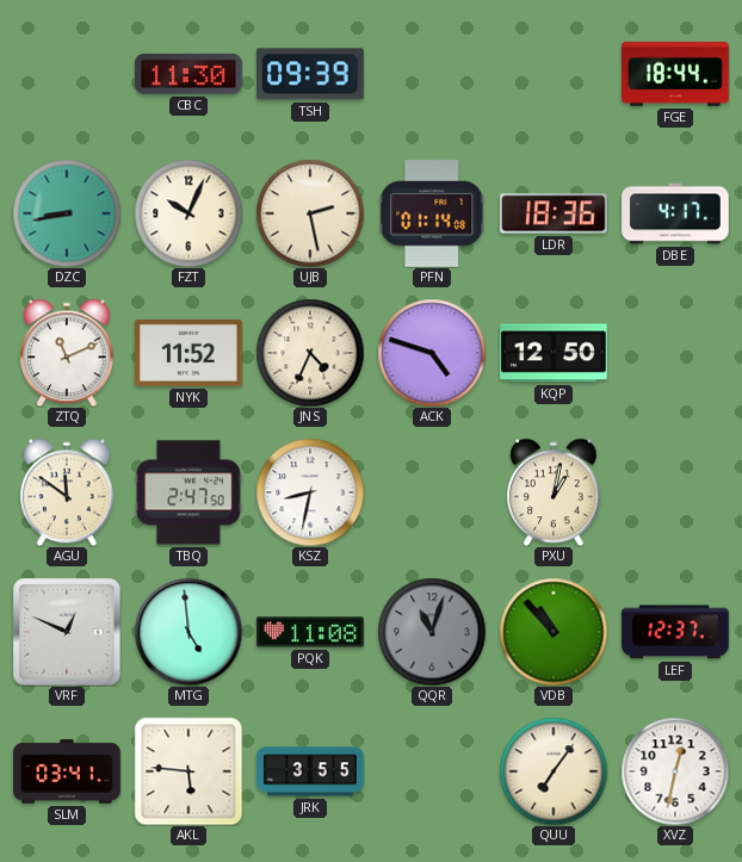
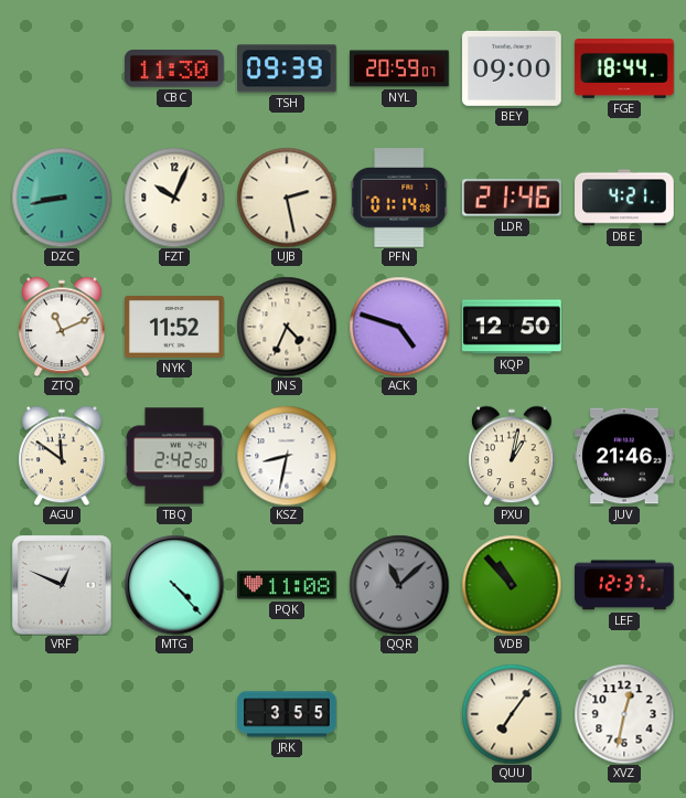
NYL: none -> 20:59 (399, 68)
BEY: none -> 09:00 (513, 68)
LDR: 18:36 -> 21:46 (513, 198)
DBE: 4:17 -> 4:21 (624, 198)
TBQ: 2:47 -> 2:42 (174, 456)
JUV: none -> 21:46 (624, 456)
MTG: 4:59 -> 4:23 (174, 585)
QQR: 11:03 -> 11:08 (399, 585)
SLM: 03:41 -> none (67, 771)
AKL: 5:46 -> none (188, 771)
